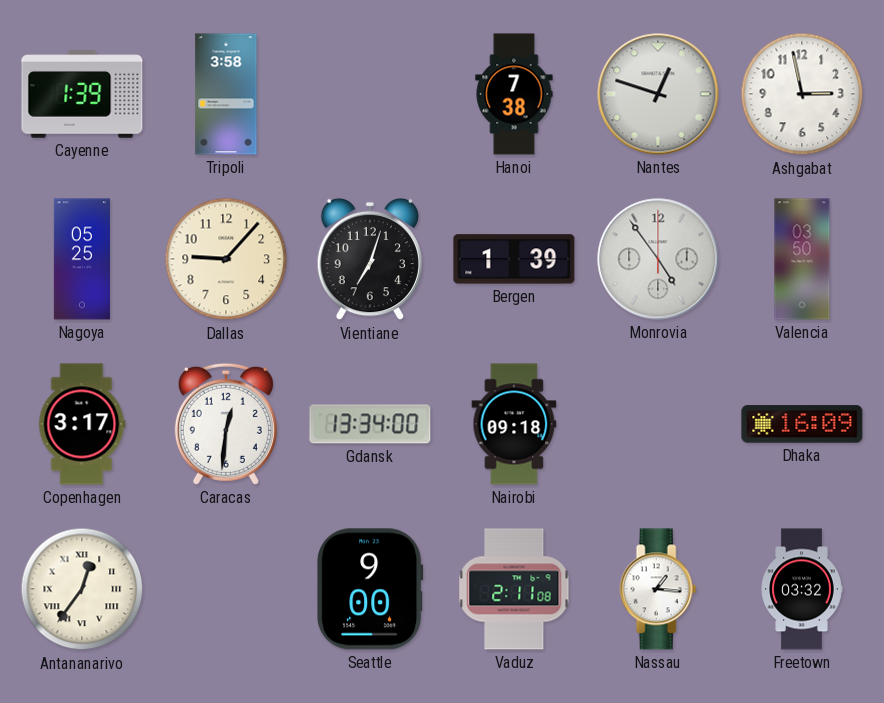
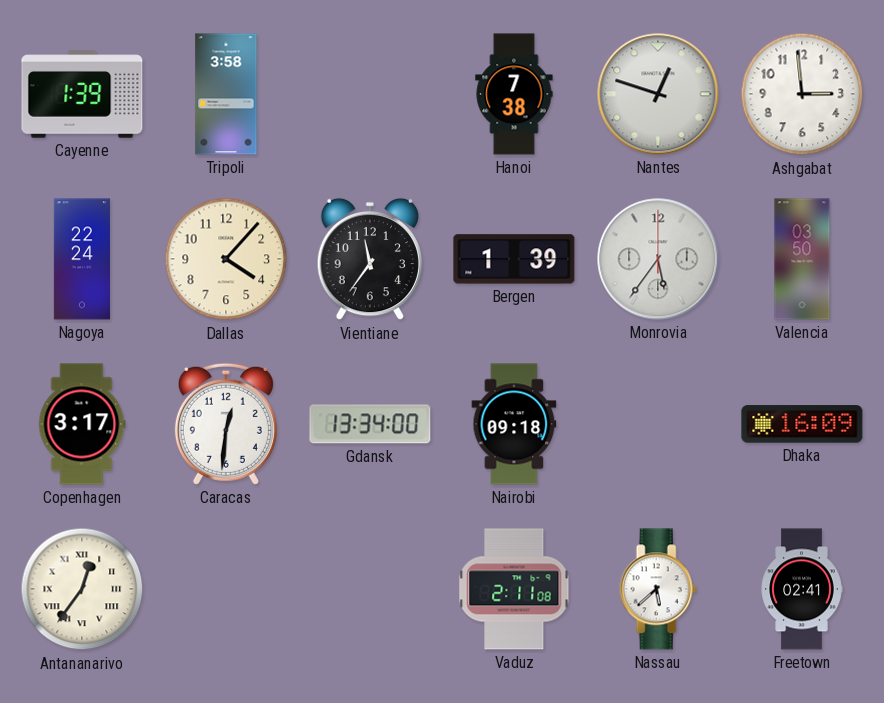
Ashgabat: 2:58 -> 2:59 (802, 94)
Nagoya: 05:25 -> 22:24 (82, 259)
Dallas: 9:07 -> 4:07 (226, 259)
Vientiane: 7:03 -> 11:36 (369, 259)
Monrovia: 4:54 -> 5:36 (658, 259)
Seattle: 9:00 -> none (370, 589)
Nassau: 1:16 -> 5:38 (658, 589)
Freetown: 03:32 -> 02:41 (802, 589)
